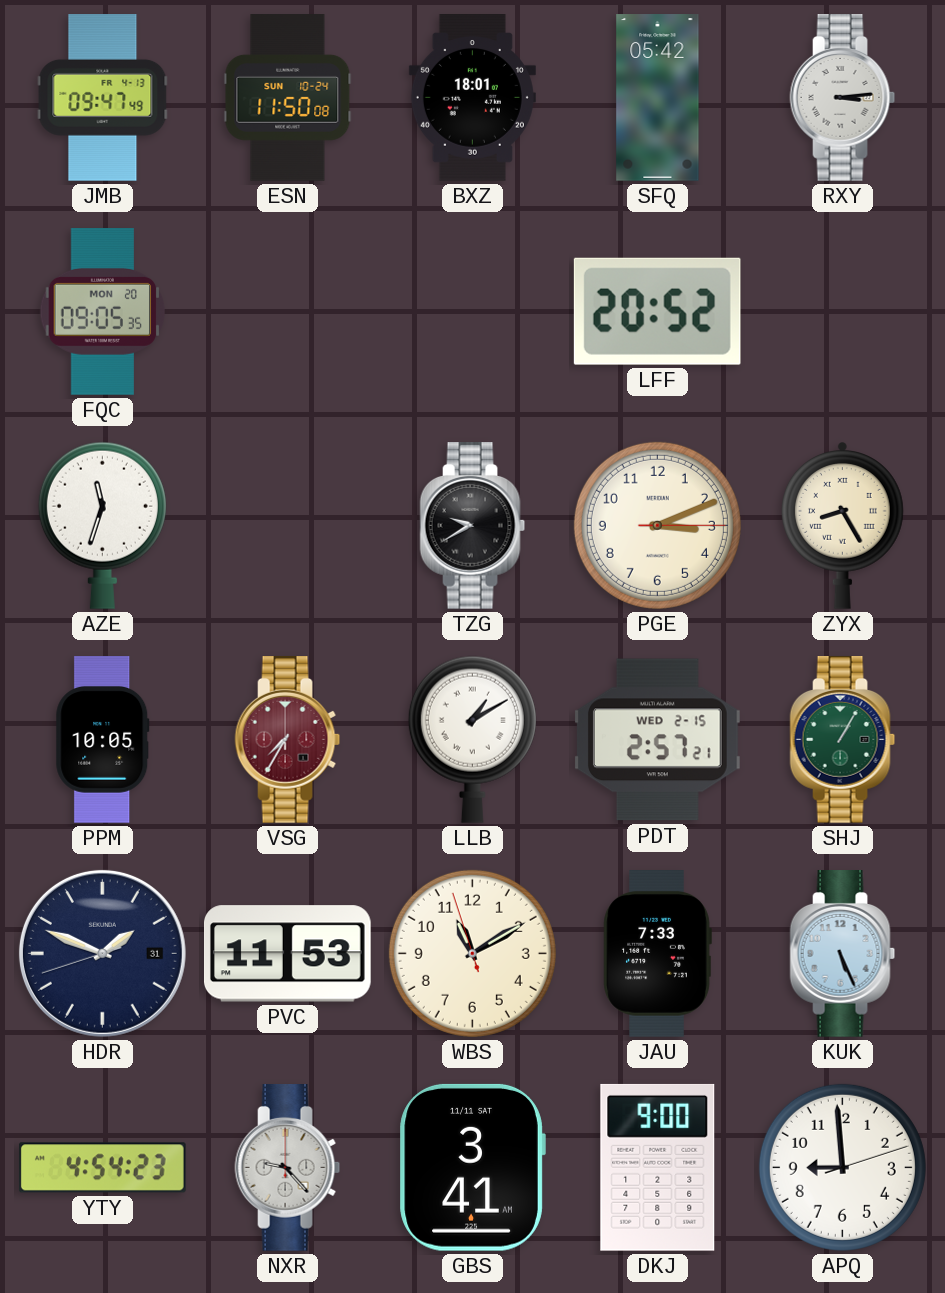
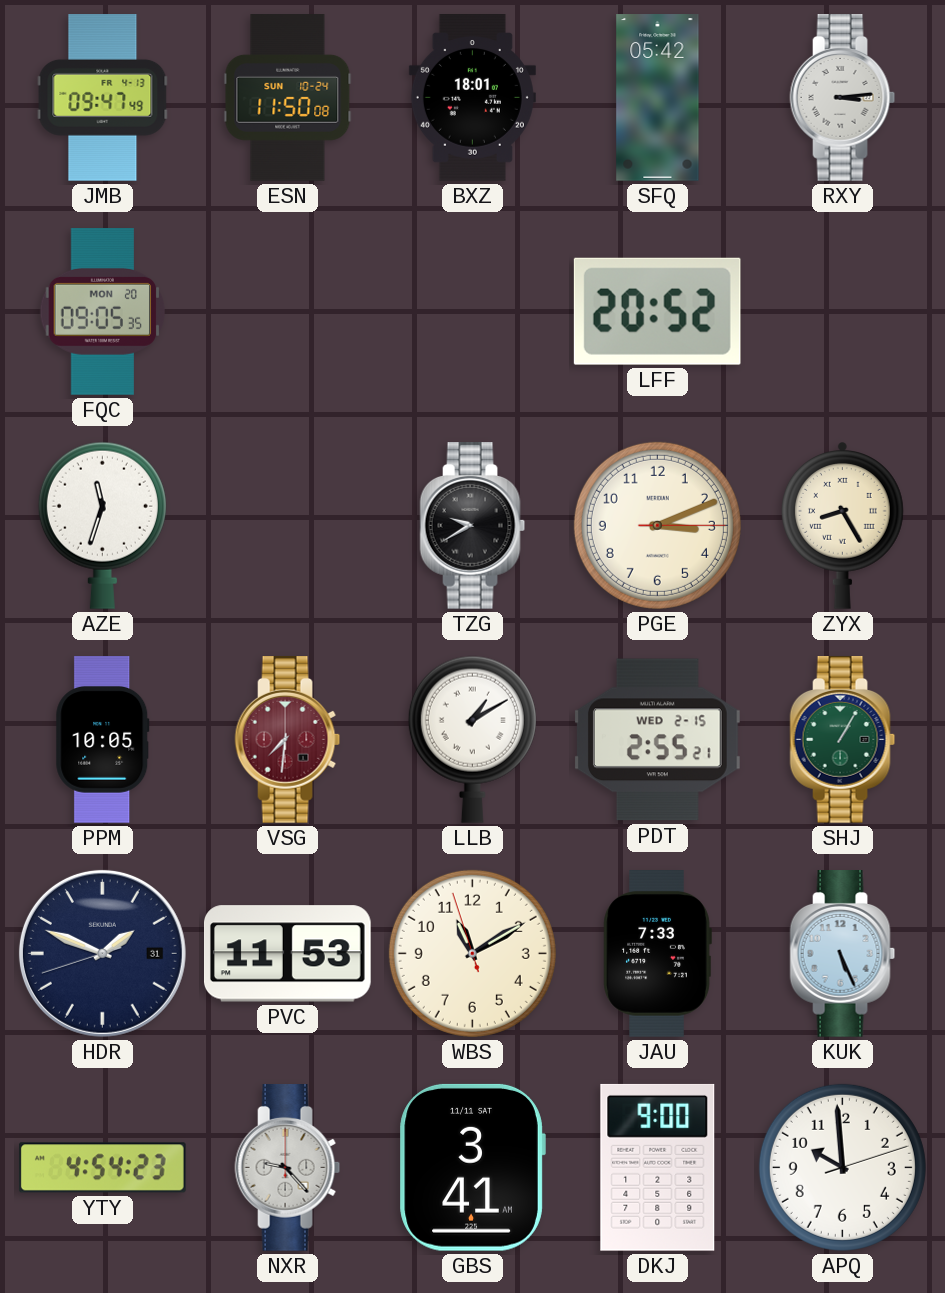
VSG: 7:35 -> 7:31 (288, 740)
PDT: 2:57 -> 2:55 (658, 740)
APQ: 8:59 -> 9:59 (842, 1167)
